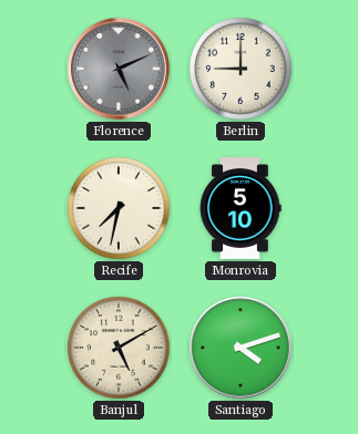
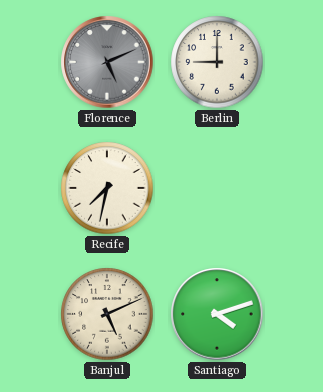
Monrovia: 5:10 -> none (241, 209)
Banjul: 5:10 -> 5:11 (107, 314)
